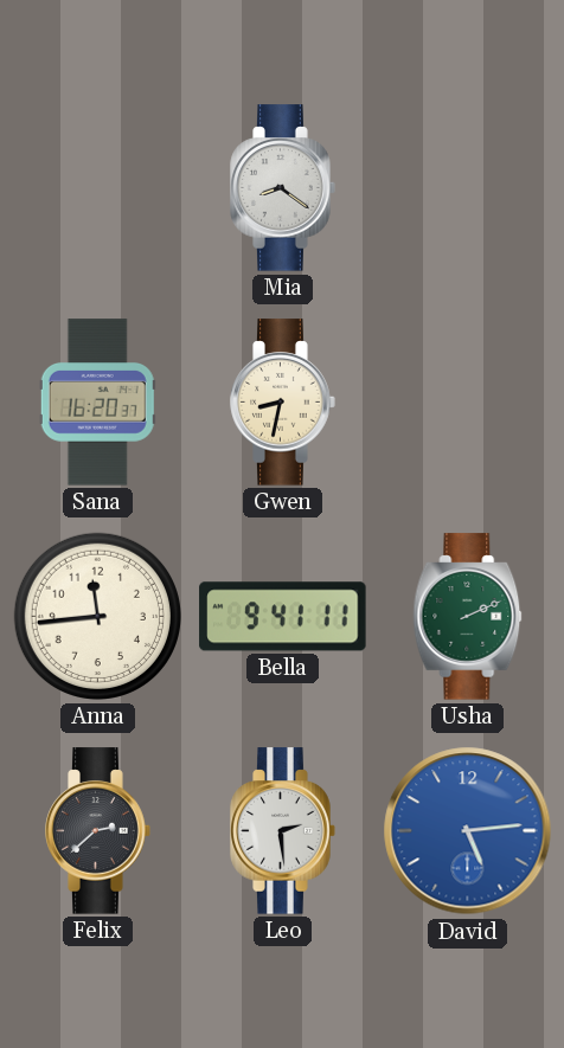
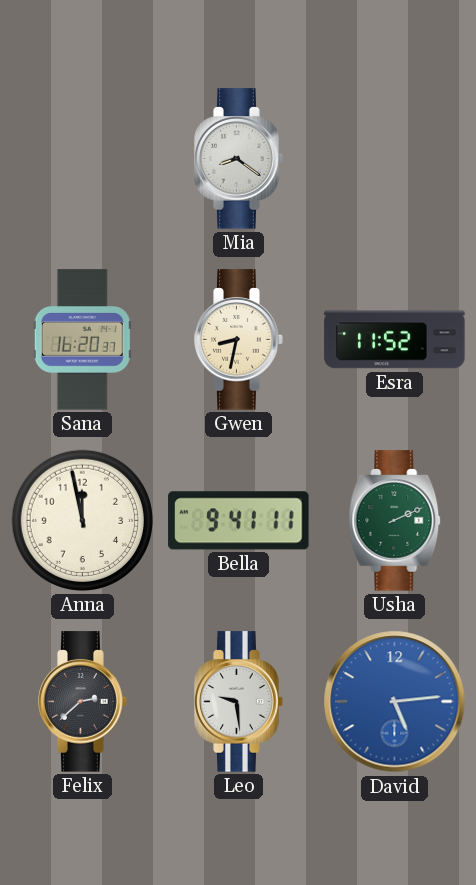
Esra: none -> 11:52 (395, 340)
Anna: 11:44 -> 11:58 (82, 520)
Leo: 2:29 -> 9:29 (239, 702)
